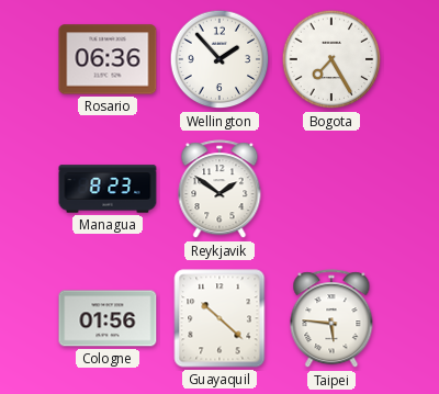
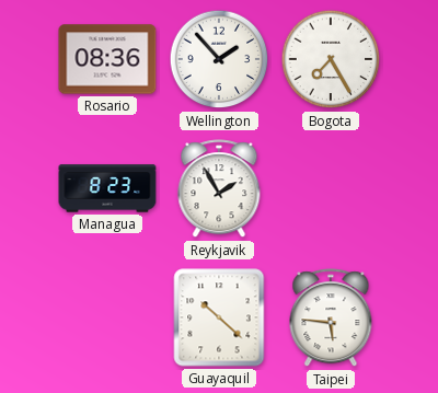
Rosario: 06:36 -> 08:36 (107, 59)
Reykjavik: 1:51 -> 1:55 (219, 189)
Cologne: 01:56 -> none (108, 318)
